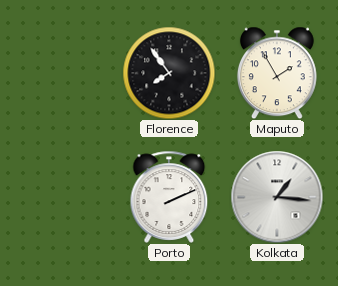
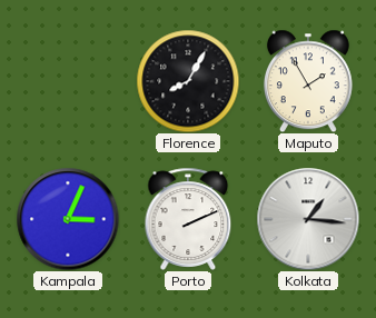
Florence: 7:54 -> 8:05 (188, 81)
Kampala: none -> 3:04 (68, 219)
